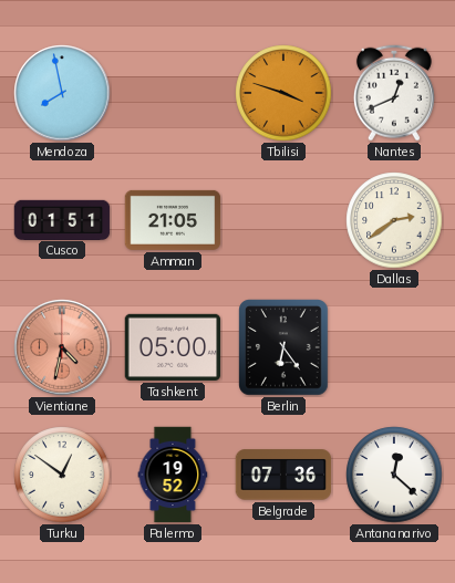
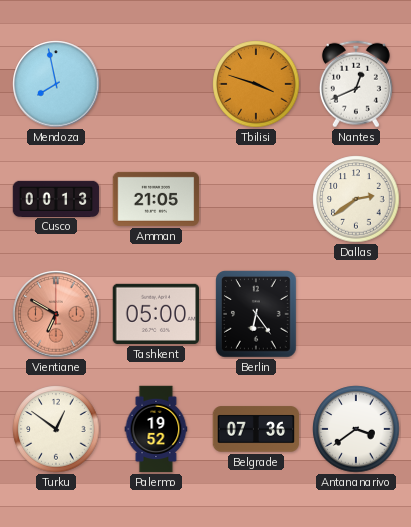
Cusco: 01:51 -> 00:13 (56, 198)
Vientiane: 4:32 -> 6:50 (56, 314)
Antananarivo: 12:22 -> 3:39 (356, 429)
